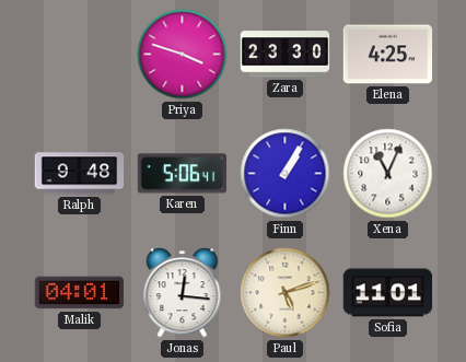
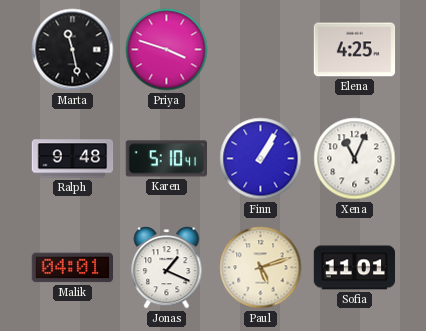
Marta: none -> 11:28 (73, 50)
Zara: 23:30 -> none (286, 55)
Karen: 5:06 -> 5:10 (166, 159)
Jonas: 12:16 -> 1:19 (167, 268)
